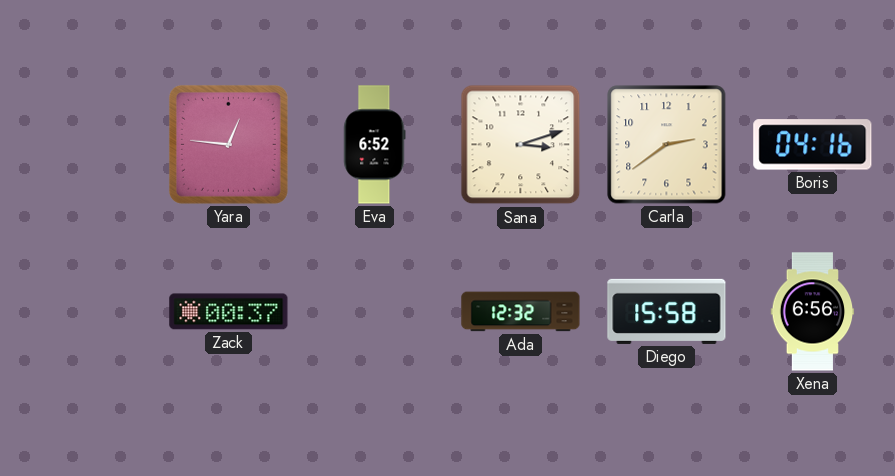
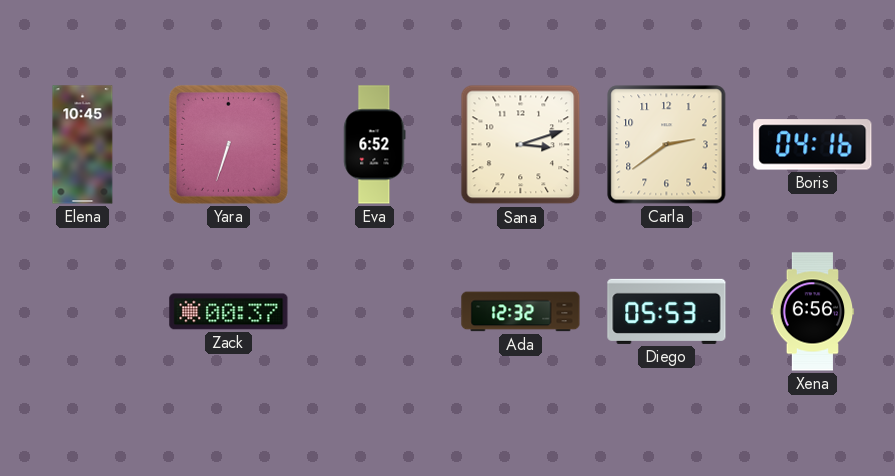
Elena: none -> 10:45 (83, 145)
Yara: 12:46 -> 6:33 (228, 144)
Diego: 15:58 -> 05:53 (667, 311)
